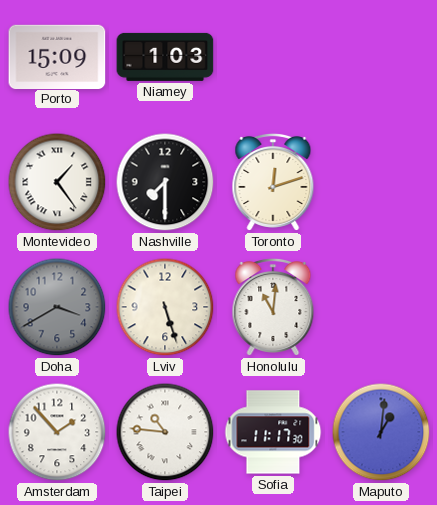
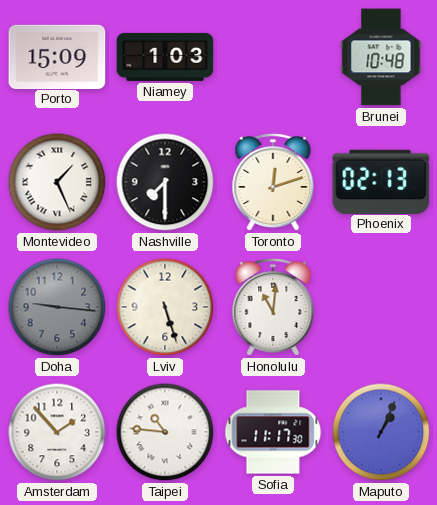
Brunei: none -> 10:48 (381, 57)
Montevideo: 1:24 -> 1:26 (57, 182)
Phoenix: none -> 02:13 (381, 181)
Doha: 3:40 -> 9:16 (57, 307)
Maputo: 1:01 -> 1:04 (381, 432)
